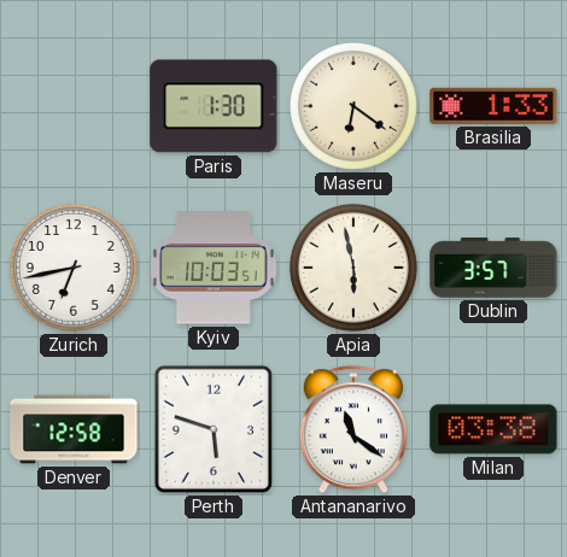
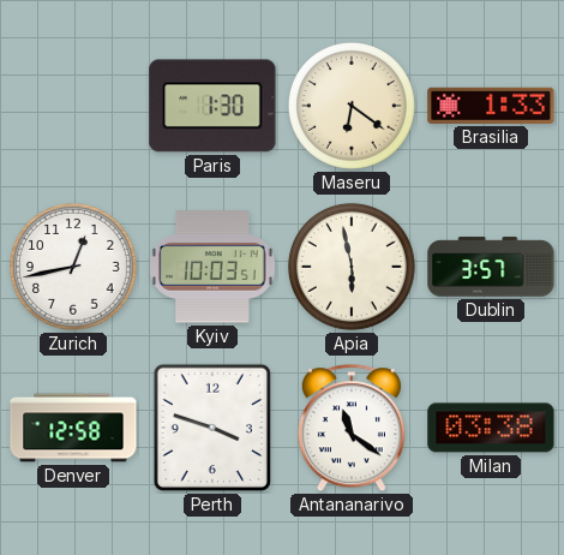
Zurich: 6:43 -> 12:43 (73, 267)
Perth: 5:48 -> 3:48 (212, 428)
